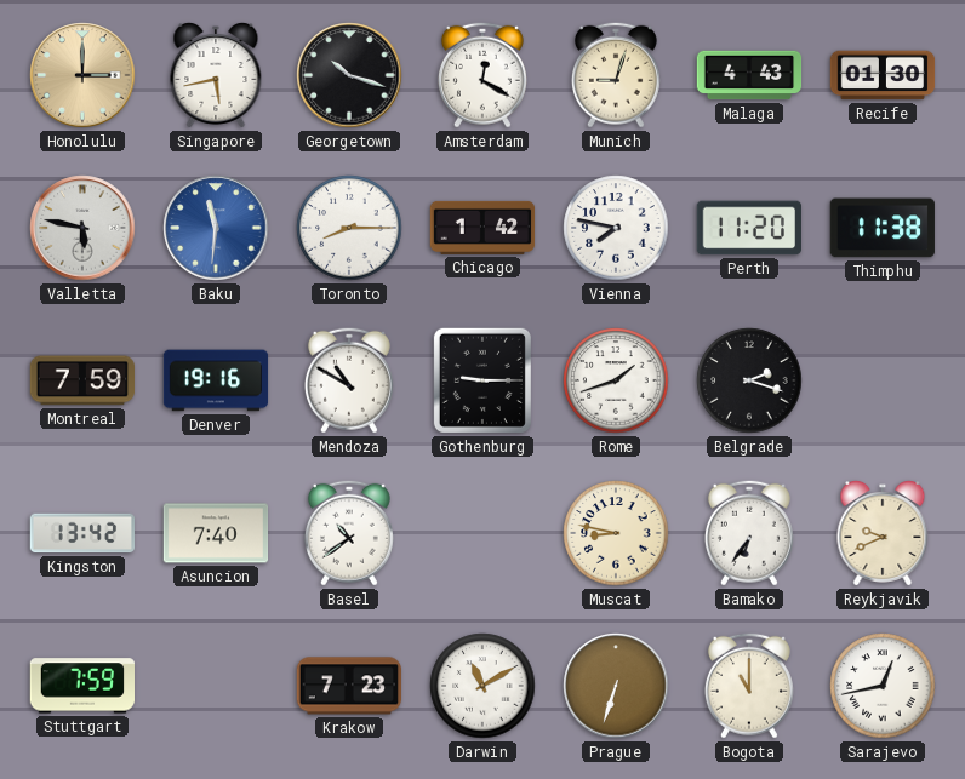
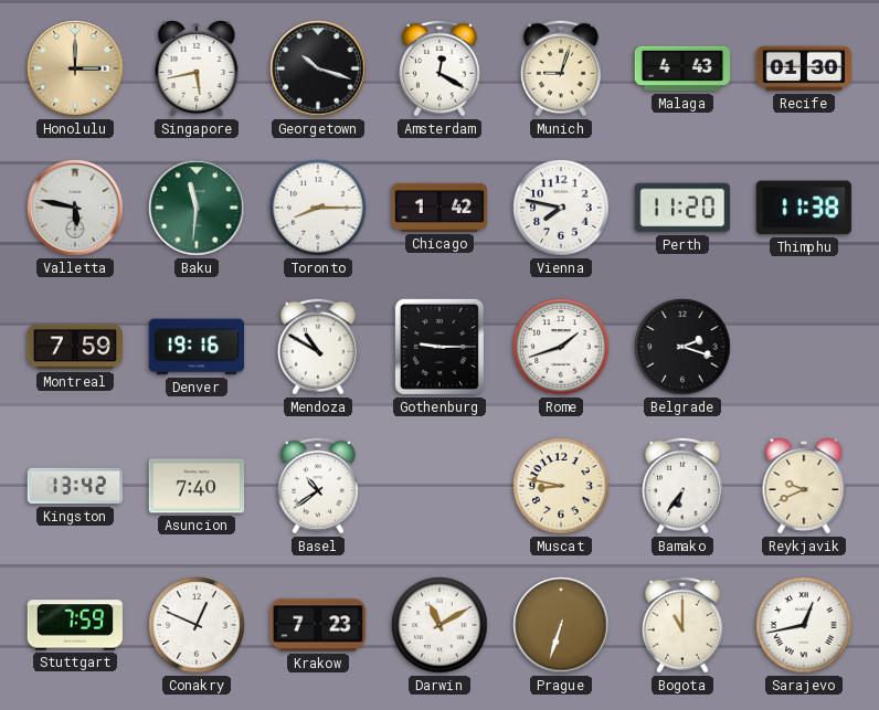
Baku dial: blue -> green (197, 208)
Conakry: none -> 12:49 (197, 625)
